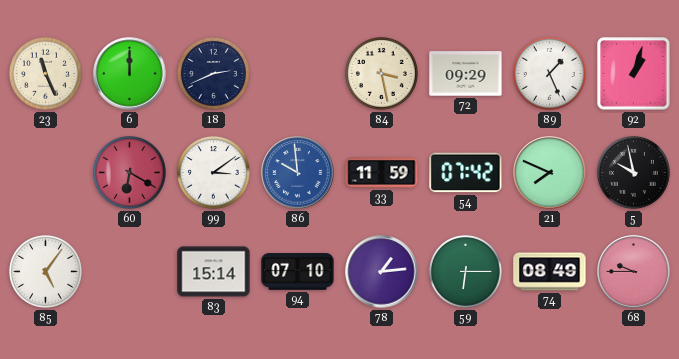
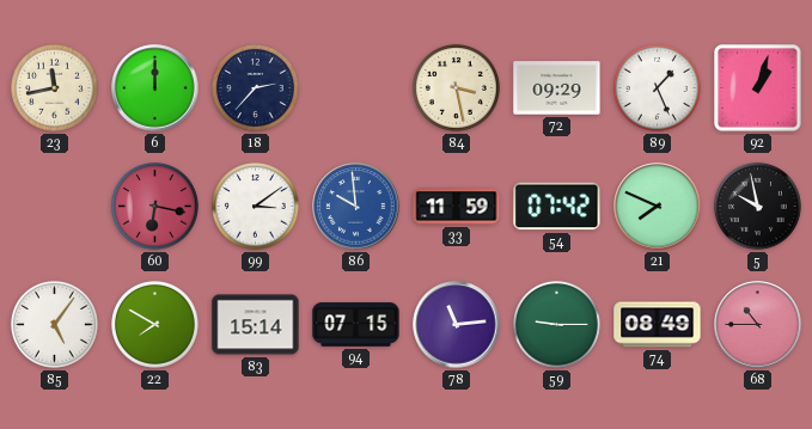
23: 11:26 -> 11:43 (54, 87)
18: 2:41 -> 2:37 (255, 87)
60: 6:20 -> 6:17 (154, 206)
22: none -> 7:50 (154, 324)
94: 07:10 -> 07:15 (356, 325)
78: 1:14 -> 11:14 (457, 325)
59: 6:15 -> 9:15 (556, 324)
68: 9:45 -> 10:45 (758, 325)
